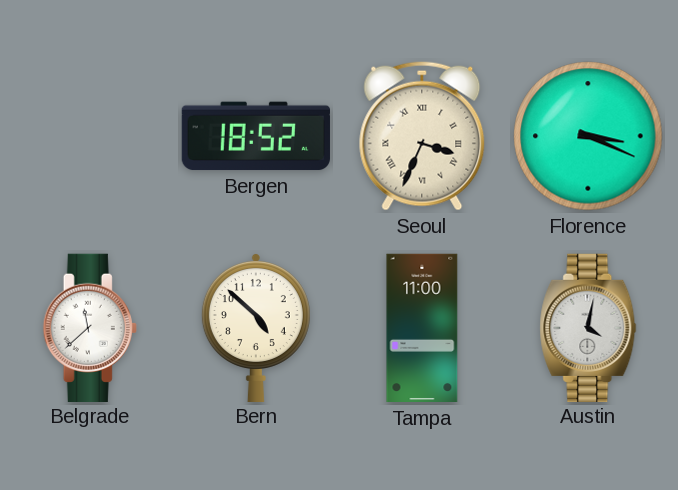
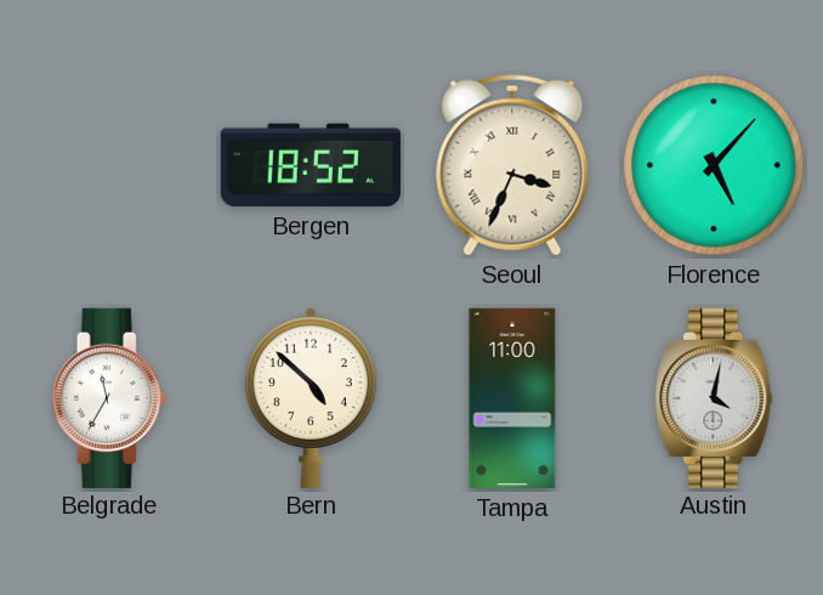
Florence: 3:19 -> 5:07 (714, 165)
Belgrade: 11:38 -> 11:35 (109, 397)
